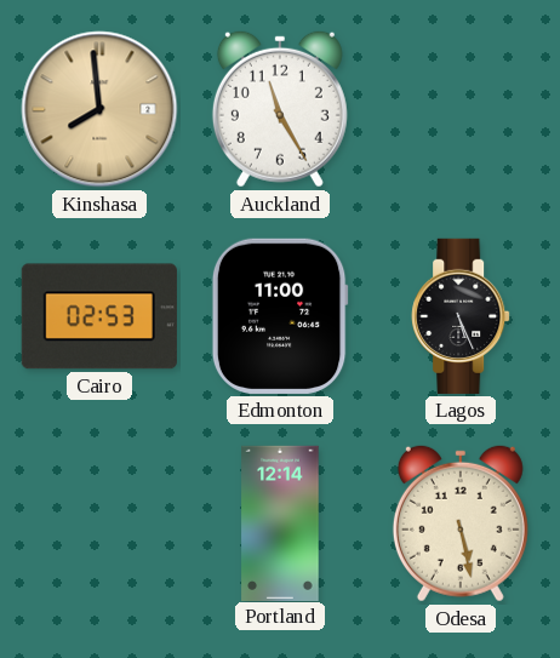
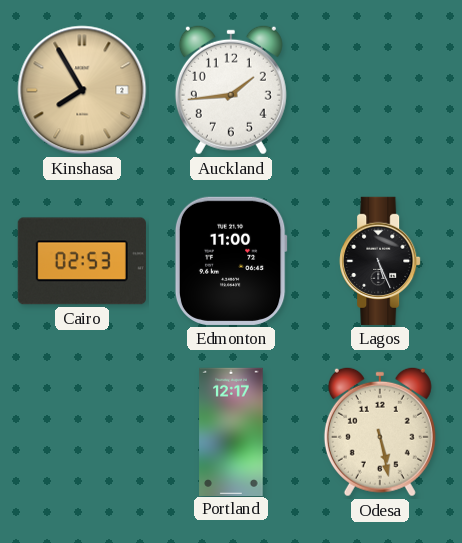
Kinshasa: 7:59 -> 7:55 (82, 90)
Auckland: 11:25 -> 1:44 (231, 90)
Portland: 12:14 -> 12:17 (231, 431)
